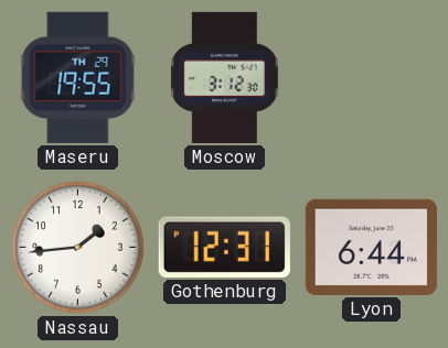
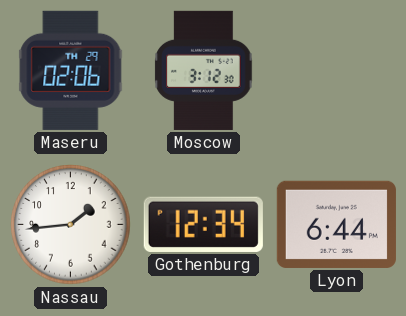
Maseru: 19:55 -> 02:06 (71, 70)
Gothenburg: 12:31 -> 12:34 (203, 224)
